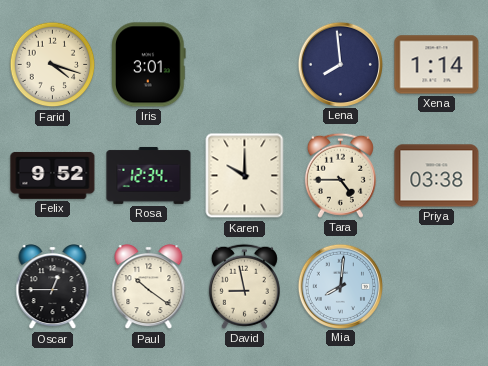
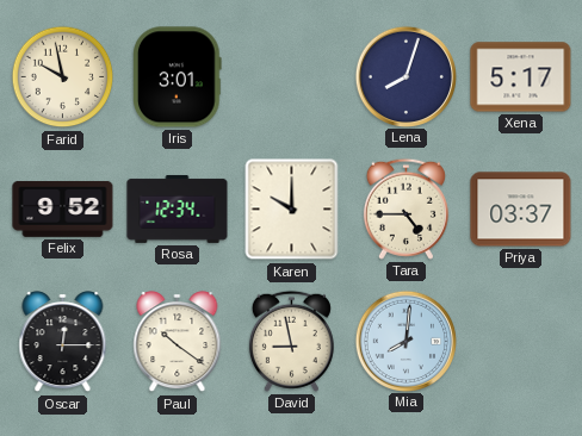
Farid: 4:18 -> 9:58 (63, 77)
Lena: 7:59 -> 8:03 (405, 76)
Xena: 1:14 -> 5:17 (521, 77)
Priya: 03:38 -> 03:37 (521, 210)
Oscar: 12:45 -> 12:15 (63, 342)
